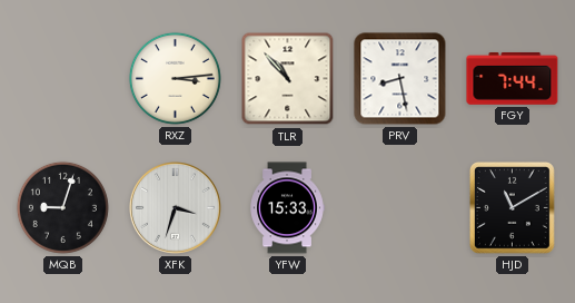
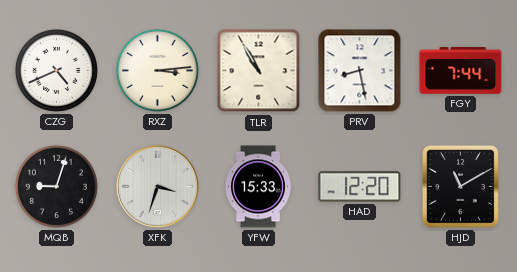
CZG: none -> 4:41 (56, 70)
TLR: 10:53 -> 10:55 (259, 71)
HAD: none -> 12:20 (360, 187)
